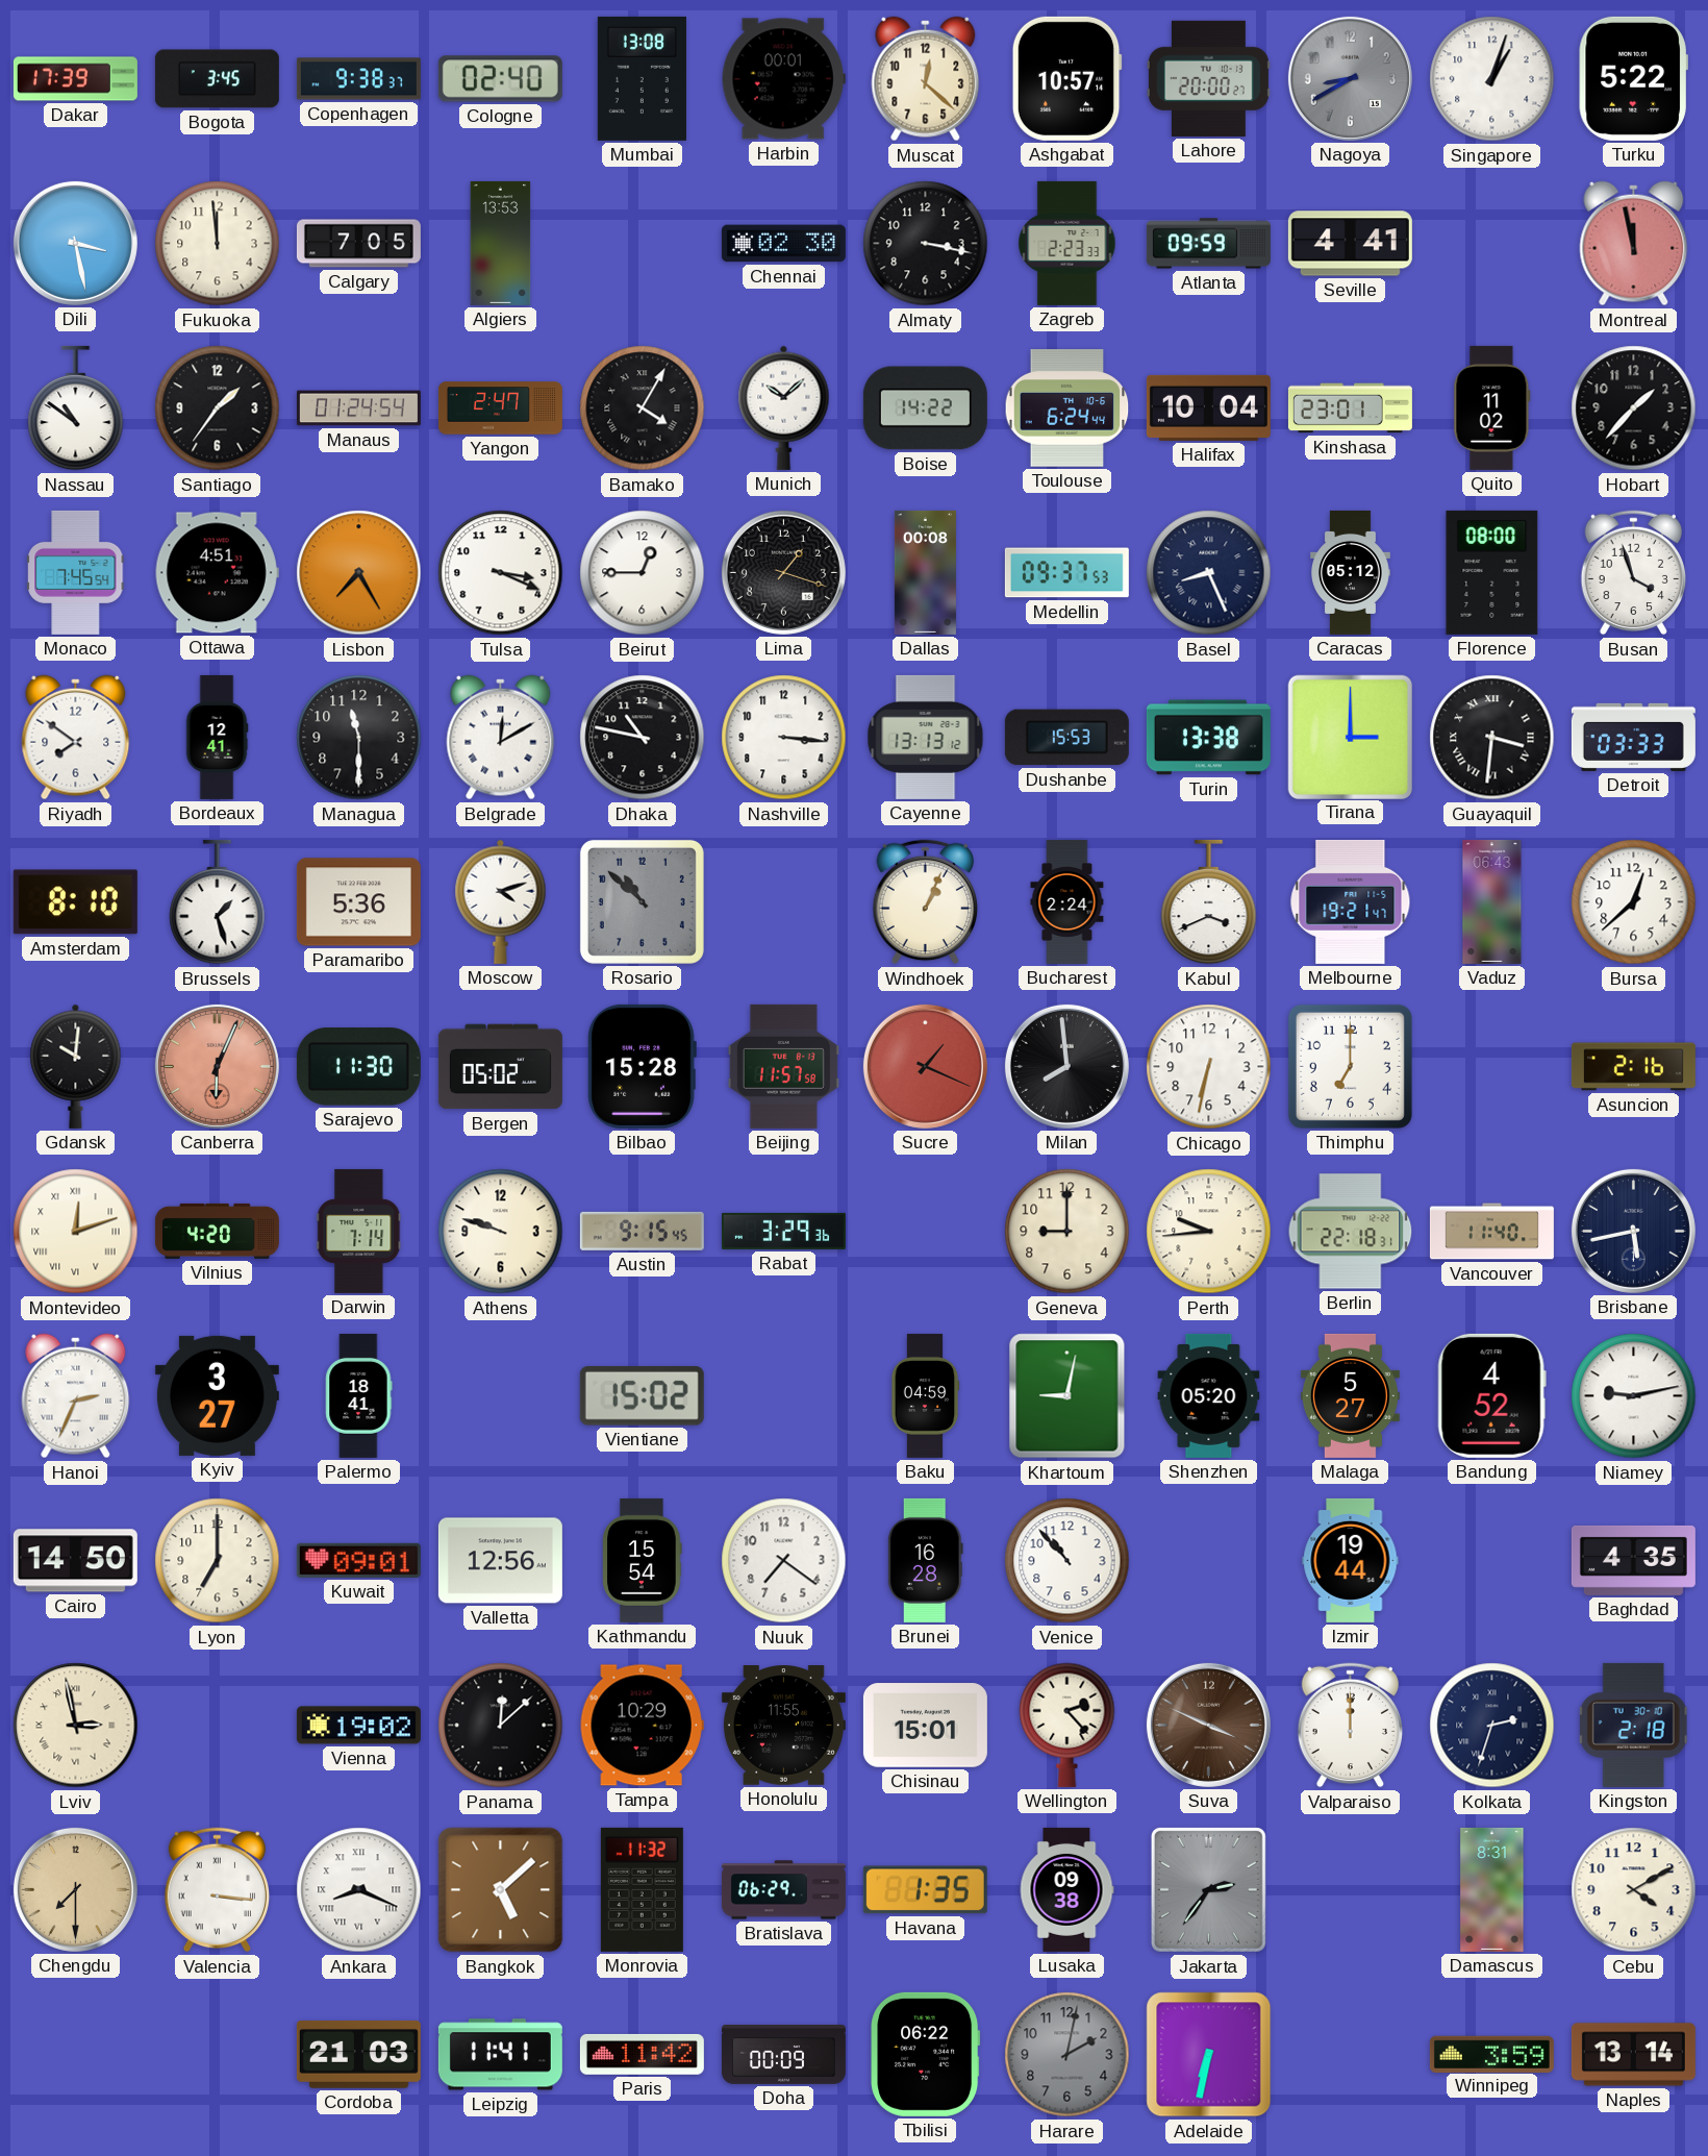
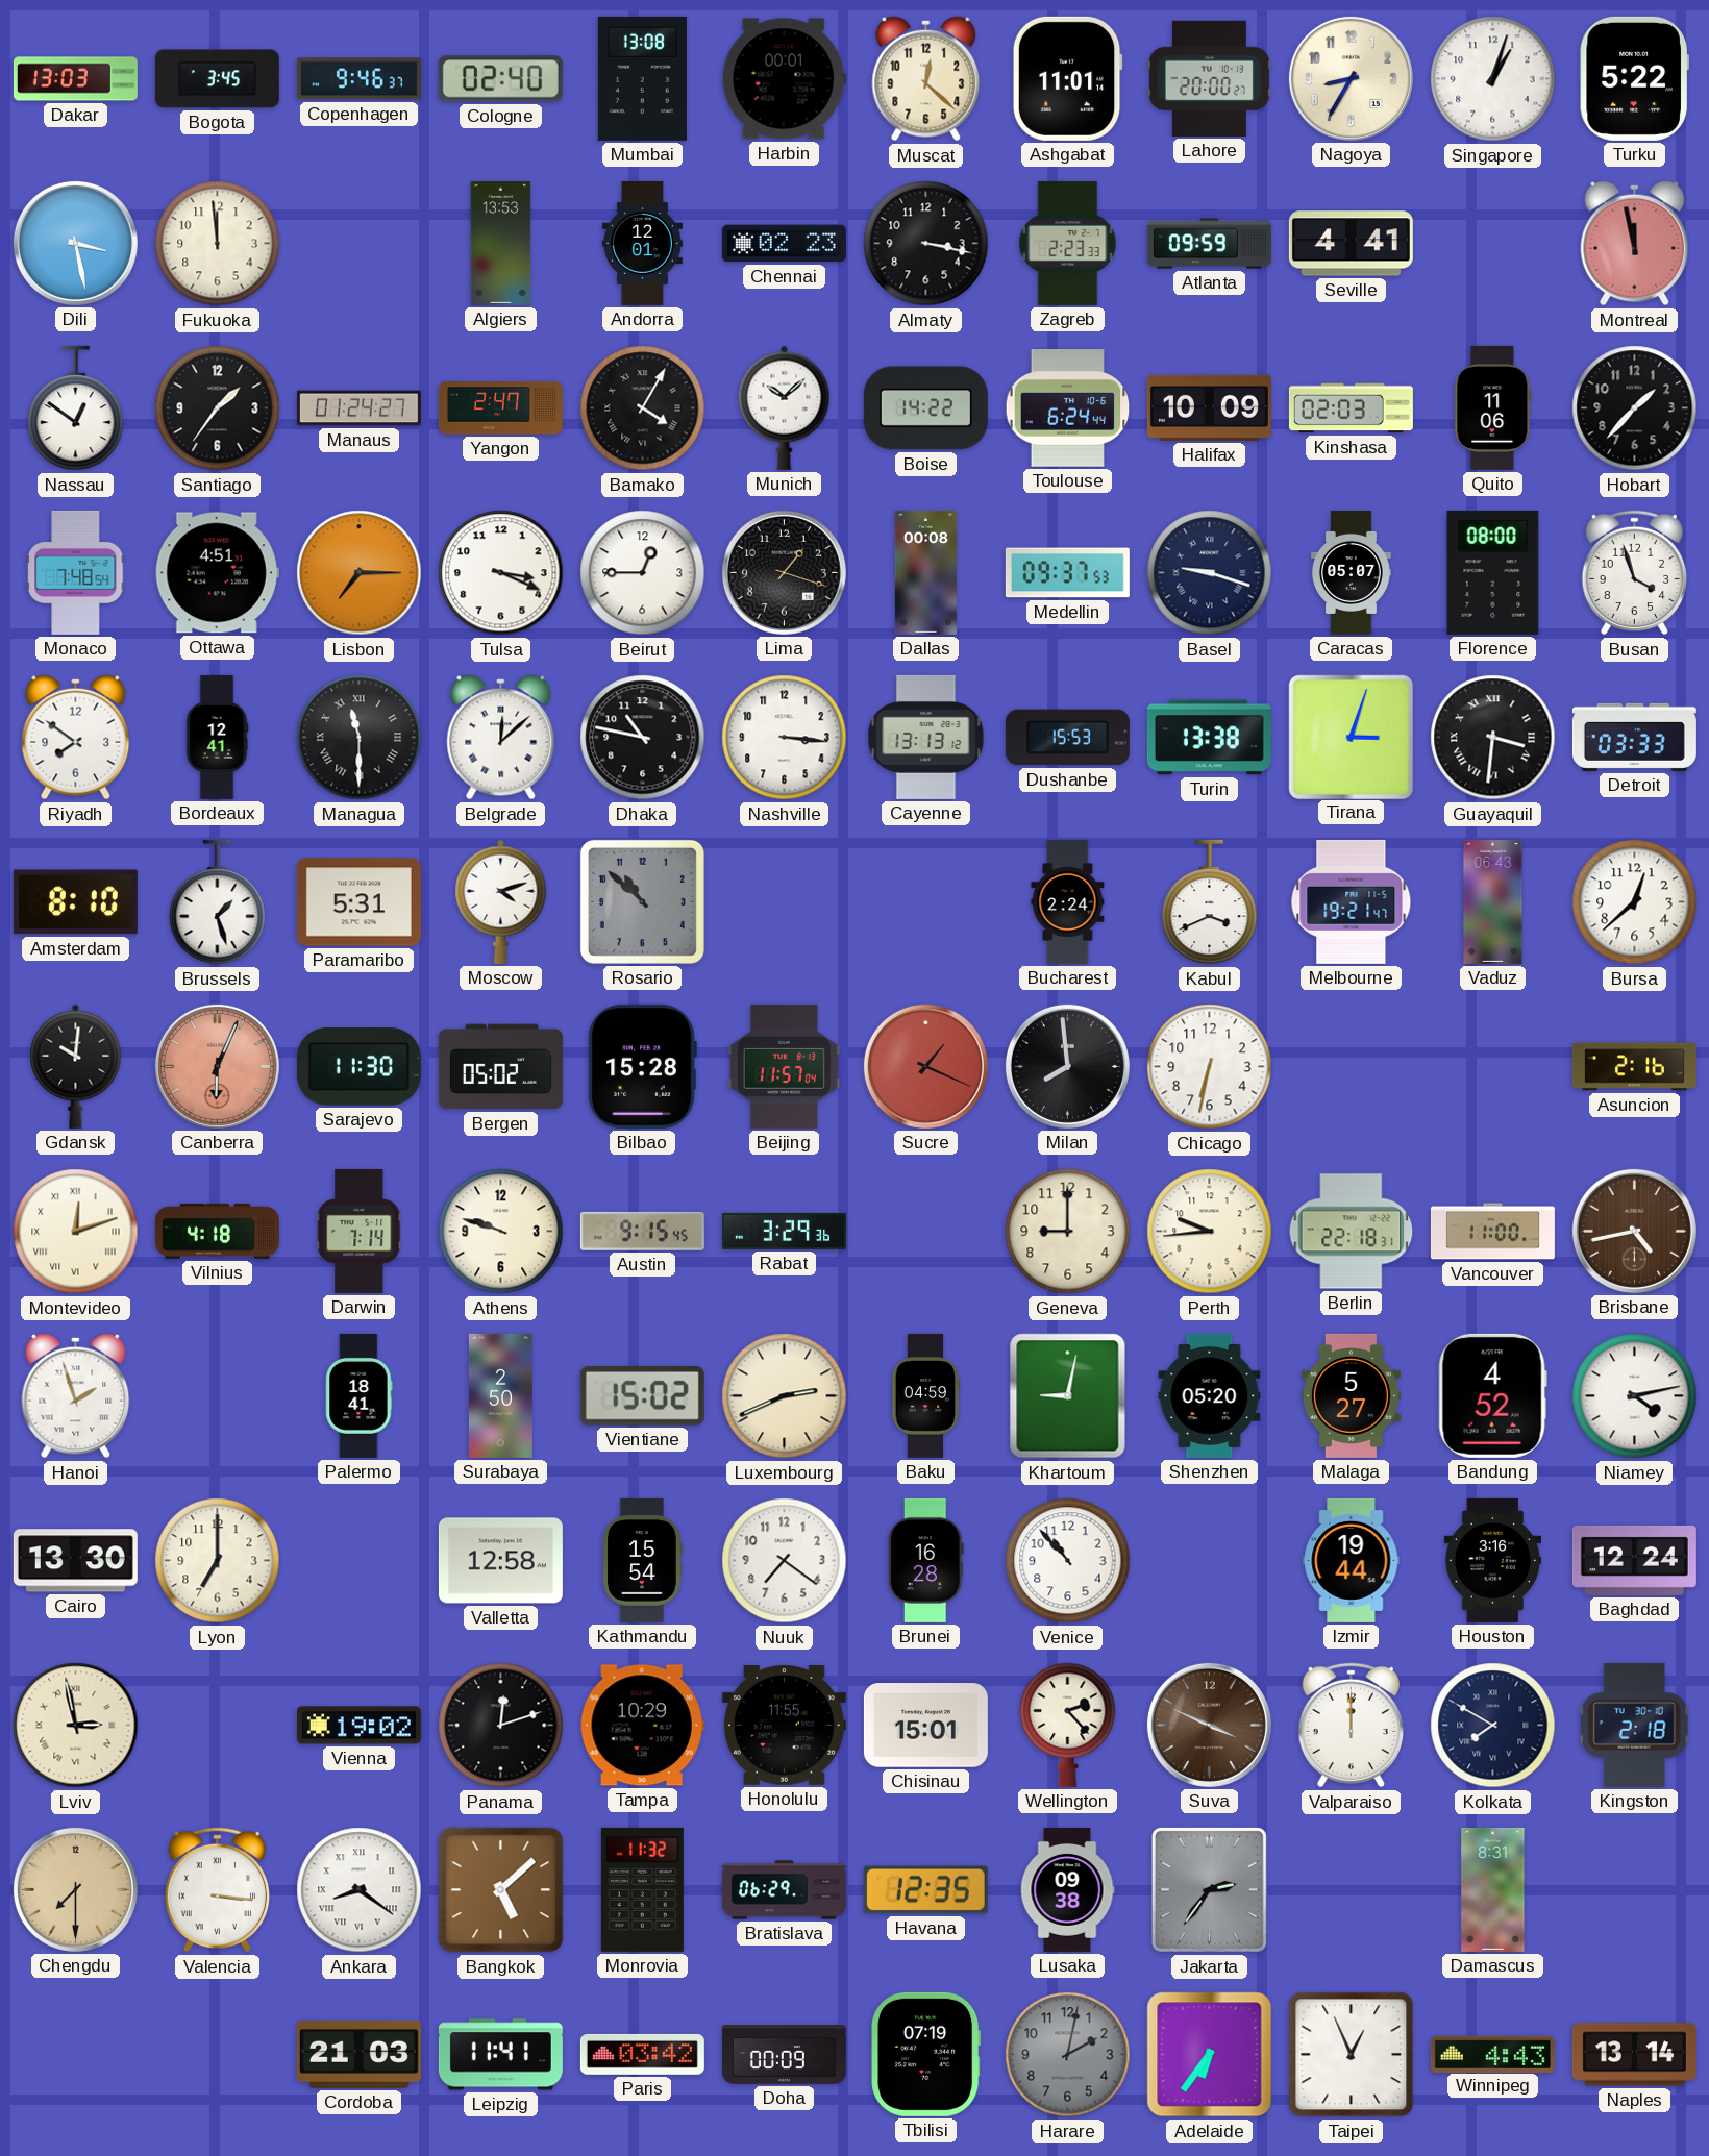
Dakar: 17:39 -> 13:03 (75, 79)
Copenhagen: 9:38 -> 9:46 (358, 79)
Ashgabat: 10:57 -> 11:01 (1067, 78)
Nagoya: 8:40 -> 8:35 (1351, 78)
Nagoya dial: grey -> cream (1351, 78)
Calgary: 7:05 -> none (358, 244)
Andorra: none -> 12:01 (642, 243)
Chennai: 02:30 -> 02:23 (784, 244)
Nassau: 10:51 -> 12:51 (76, 408)
Manaus: 01:24:54 -> 01:24:27 (358, 408)
Halifax: 10:04 -> 10:09 (1209, 407)
Kinshasa: 23:01 -> 02:03 (1351, 408)
Quito: 11:02 -> 11:06 (1493, 407)
Monaco: 7:45 -> 7:48 (76, 572)
Lisbon: 7:25 -> 7:15 (360, 573)
Basel: 8:26 -> 9:18 (1210, 573)
Caracas: 05:12 -> 05:07 (1352, 572)
Managua numerals: Arabic -> Roman (360, 738)
Belgrade: 12:10 -> 12:08 (501, 738)
Tirana: 3:00 -> 3:03 (1351, 737)
Paramaribo: 5:36 -> 5:31 (358, 902)
Windhoek: 1:04 -> none (926, 902)
Beijing: 11:57:58 -> 11:57:04 (784, 1066)
Thimphu: 7:00 -> none (1350, 1066)
Vilnius: 4:20 -> 4:18 (217, 1231)
Vancouver: 11:40 -> 11:00 (1492, 1232)
Brisbane: 5:43 -> 4:43 (1634, 1231)
Brisbane dial: navy -> brown (1634, 1231)
Hanoi: 2:34 -> 1:57 (76, 1396)
Kyiv: 3:27 -> none (217, 1395)
Surabaya: none -> 2:50 (500, 1395)
Luxembourg: none -> 2:41 (785, 1396)
Niamey: 9:13 -> 4:13 (1635, 1396)
Cairo: 14:50 -> 13:30 (75, 1561)
Kuwait: 09:01 -> none (358, 1560)
Valletta: 12:56 -> 12:58 (500, 1561)
Houston: none -> 3:16 (1492, 1560)
Baghdad: 4:35 -> 12:24 (1634, 1560)
Panama: 12:08 -> 12:12 (501, 1726)
Kolkata: 2:33 -> 7:50 (1493, 1726)
Ankara: 8:19 -> 8:21 (360, 1890)
Havana: 1:35 -> 12:35 (925, 1890)
Cebu: 4:10 -> none (1634, 1890)
Paris: 11:42 -> 03:42 (642, 2054)
Tbilisi: 06:22 -> 07:19 (926, 2054)
Adelaide: 6:32 -> 6:36 (1210, 2055)
Taipei: none -> 12:56 (1352, 2055)
Winnipeg: 3:59 -> 4:43 (1492, 2054)
